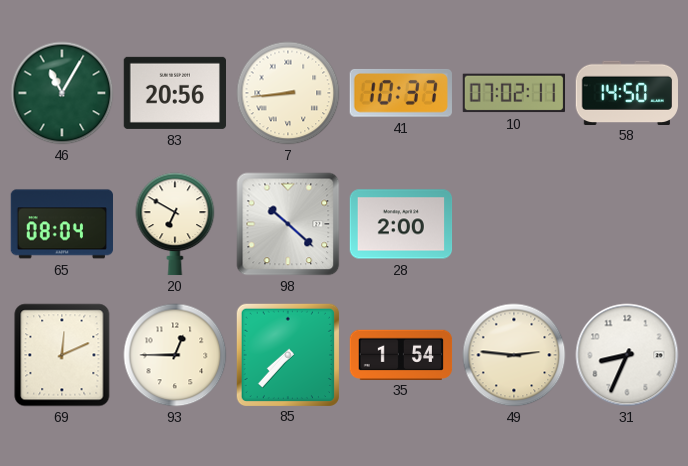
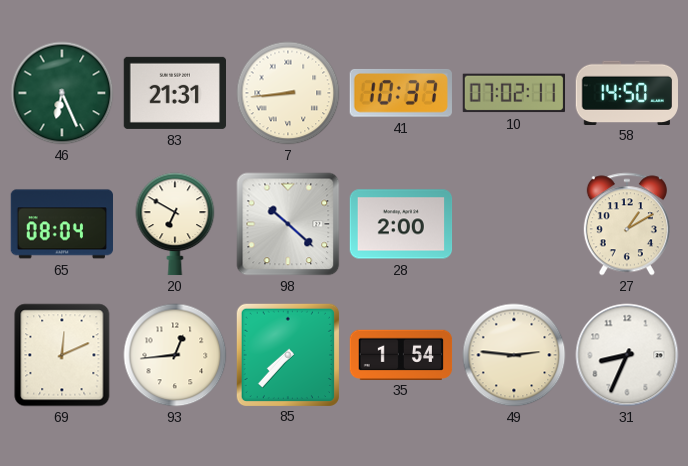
46: 11:05 -> 6:26 (62, 93)
83: 20:56 -> 21:31 (174, 93)
27: none -> 1:10 (627, 224)
93: 12:45 -> 12:44 (175, 355)
